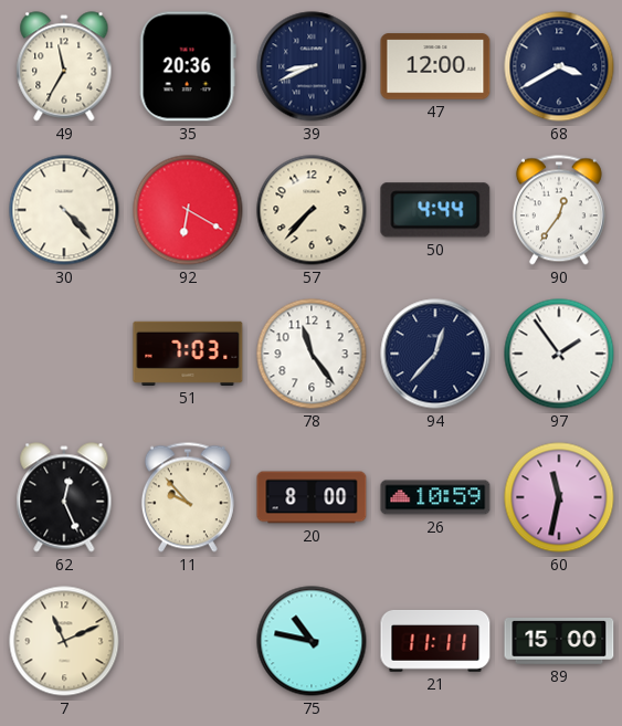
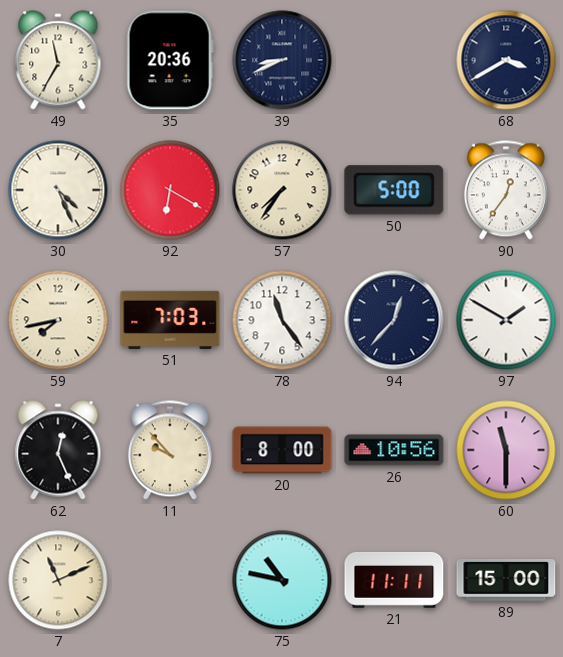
47: 12:00 -> none (435, 66)
30: 4:23 -> 4:26 (58, 190)
57: 7:37 -> 7:36 (282, 190)
50: 4:44 -> 5:00 (394, 190)
59: none -> 7:43 (58, 320)
97: 1:54 -> 1:50 (506, 320)
26: 10:59 -> 10:56 (394, 450)
60: 11:32 -> 11:30 (506, 450)
